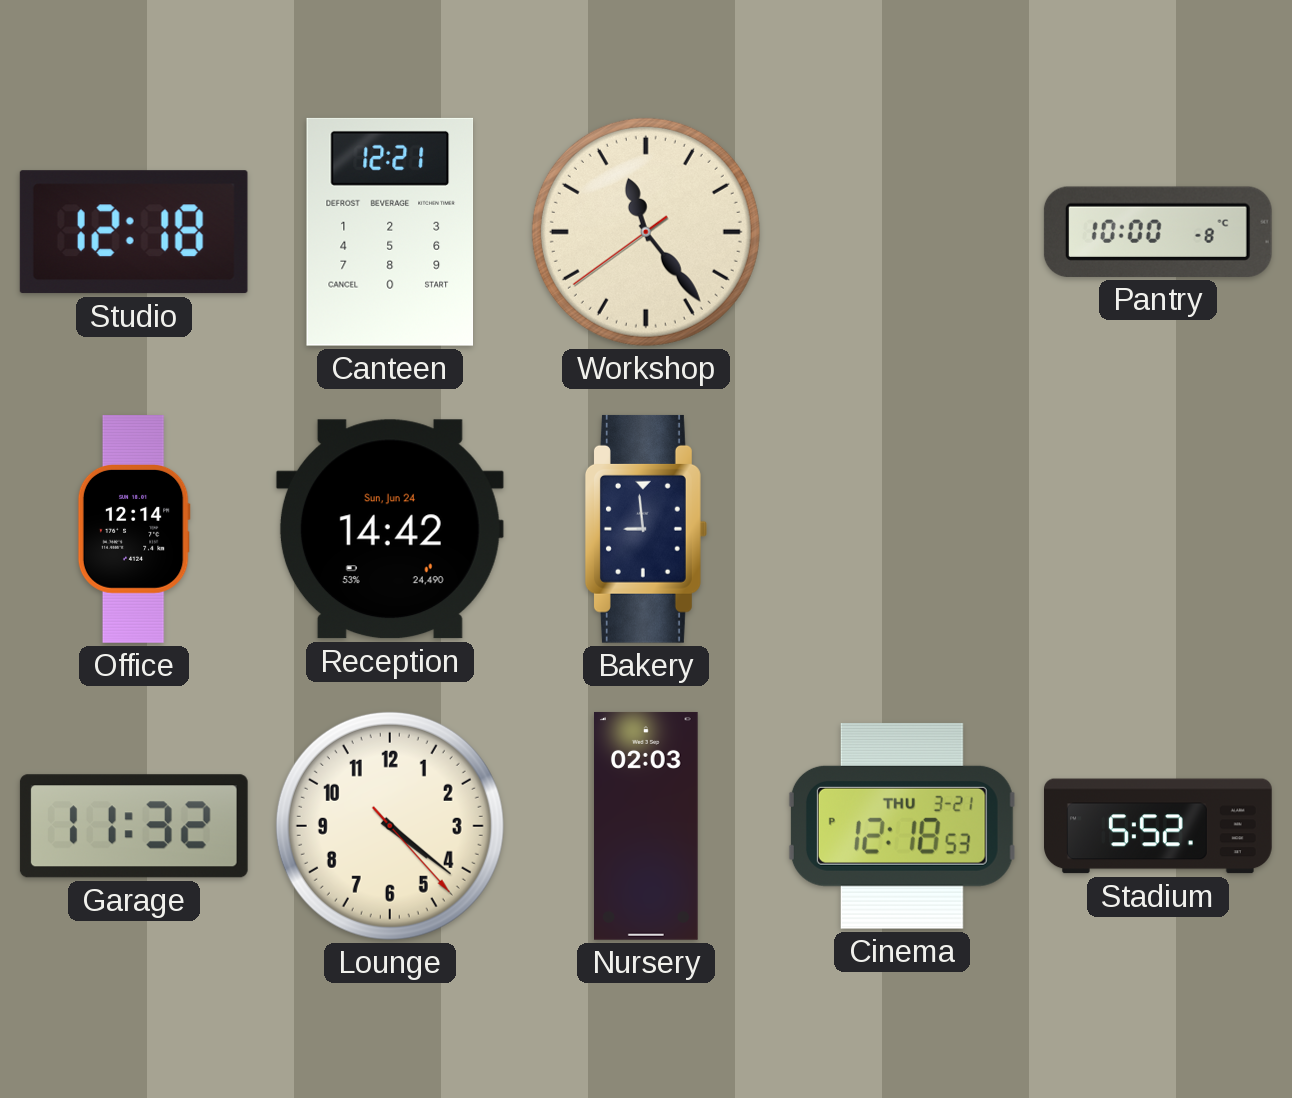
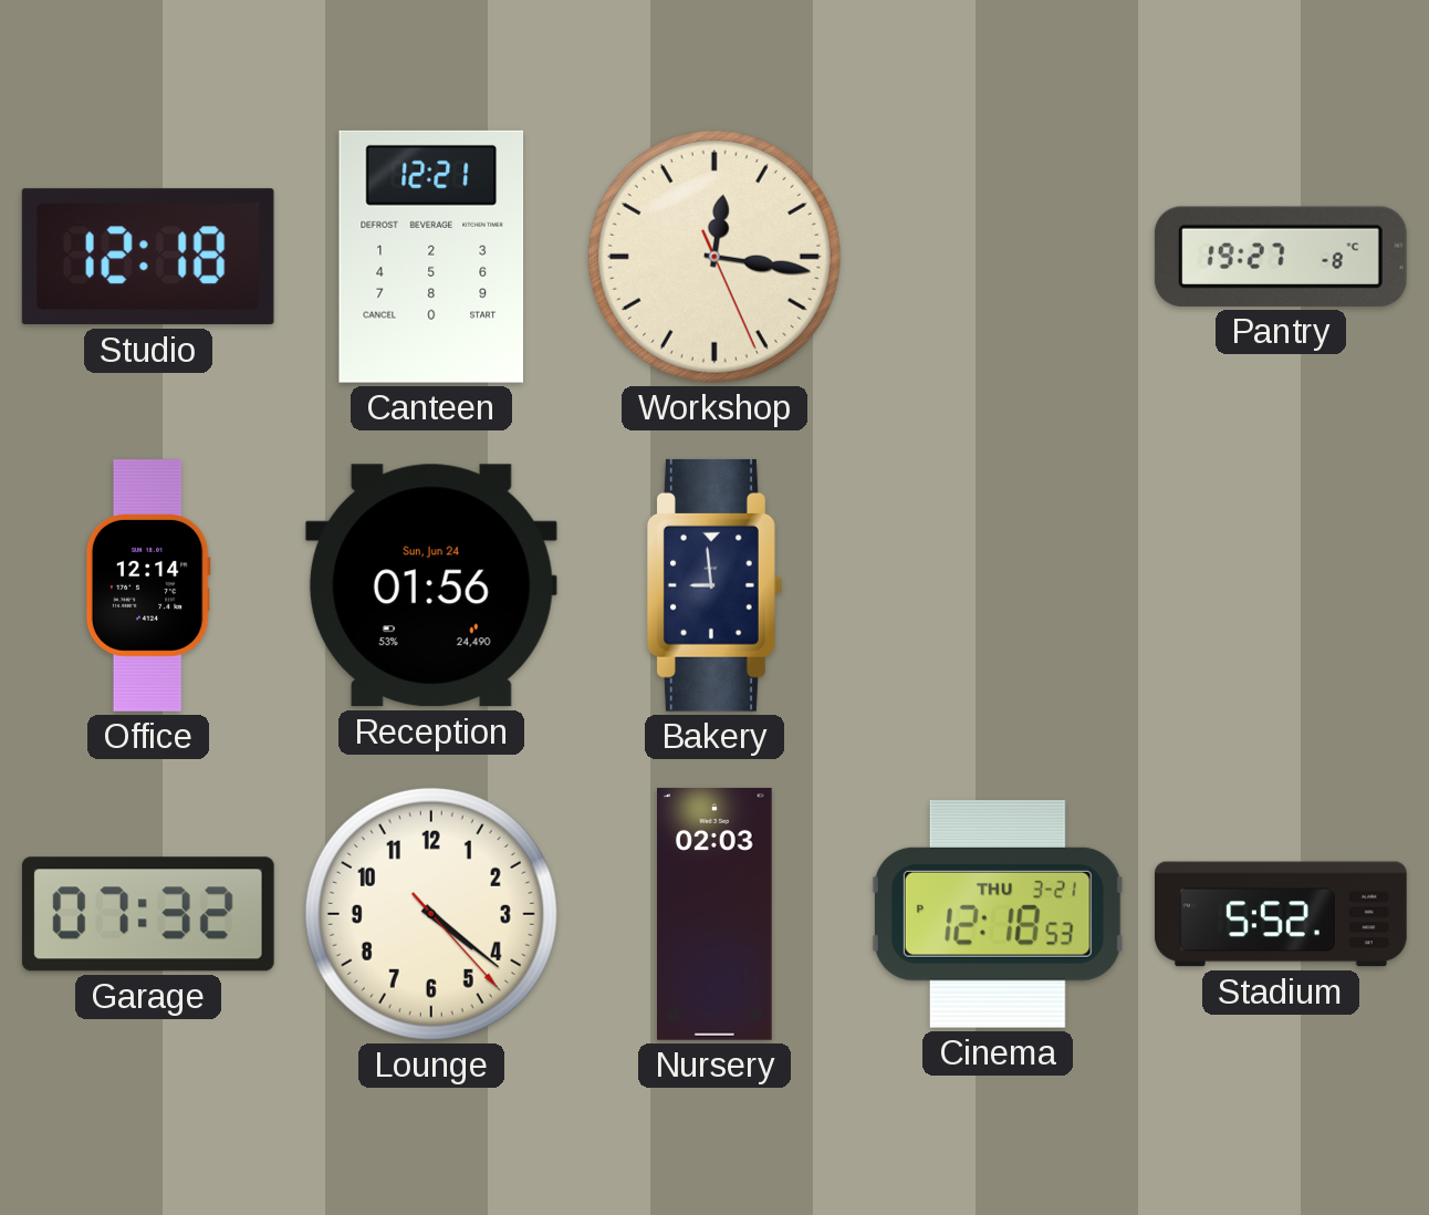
Workshop: 11:23 -> 12:16 (714, 257)
Pantry: 10:00 -> 19:27 (1281, 257)
Reception: 14:42 -> 01:56 (431, 585)
Garage: 11:32 -> 07:32 (148, 914)
